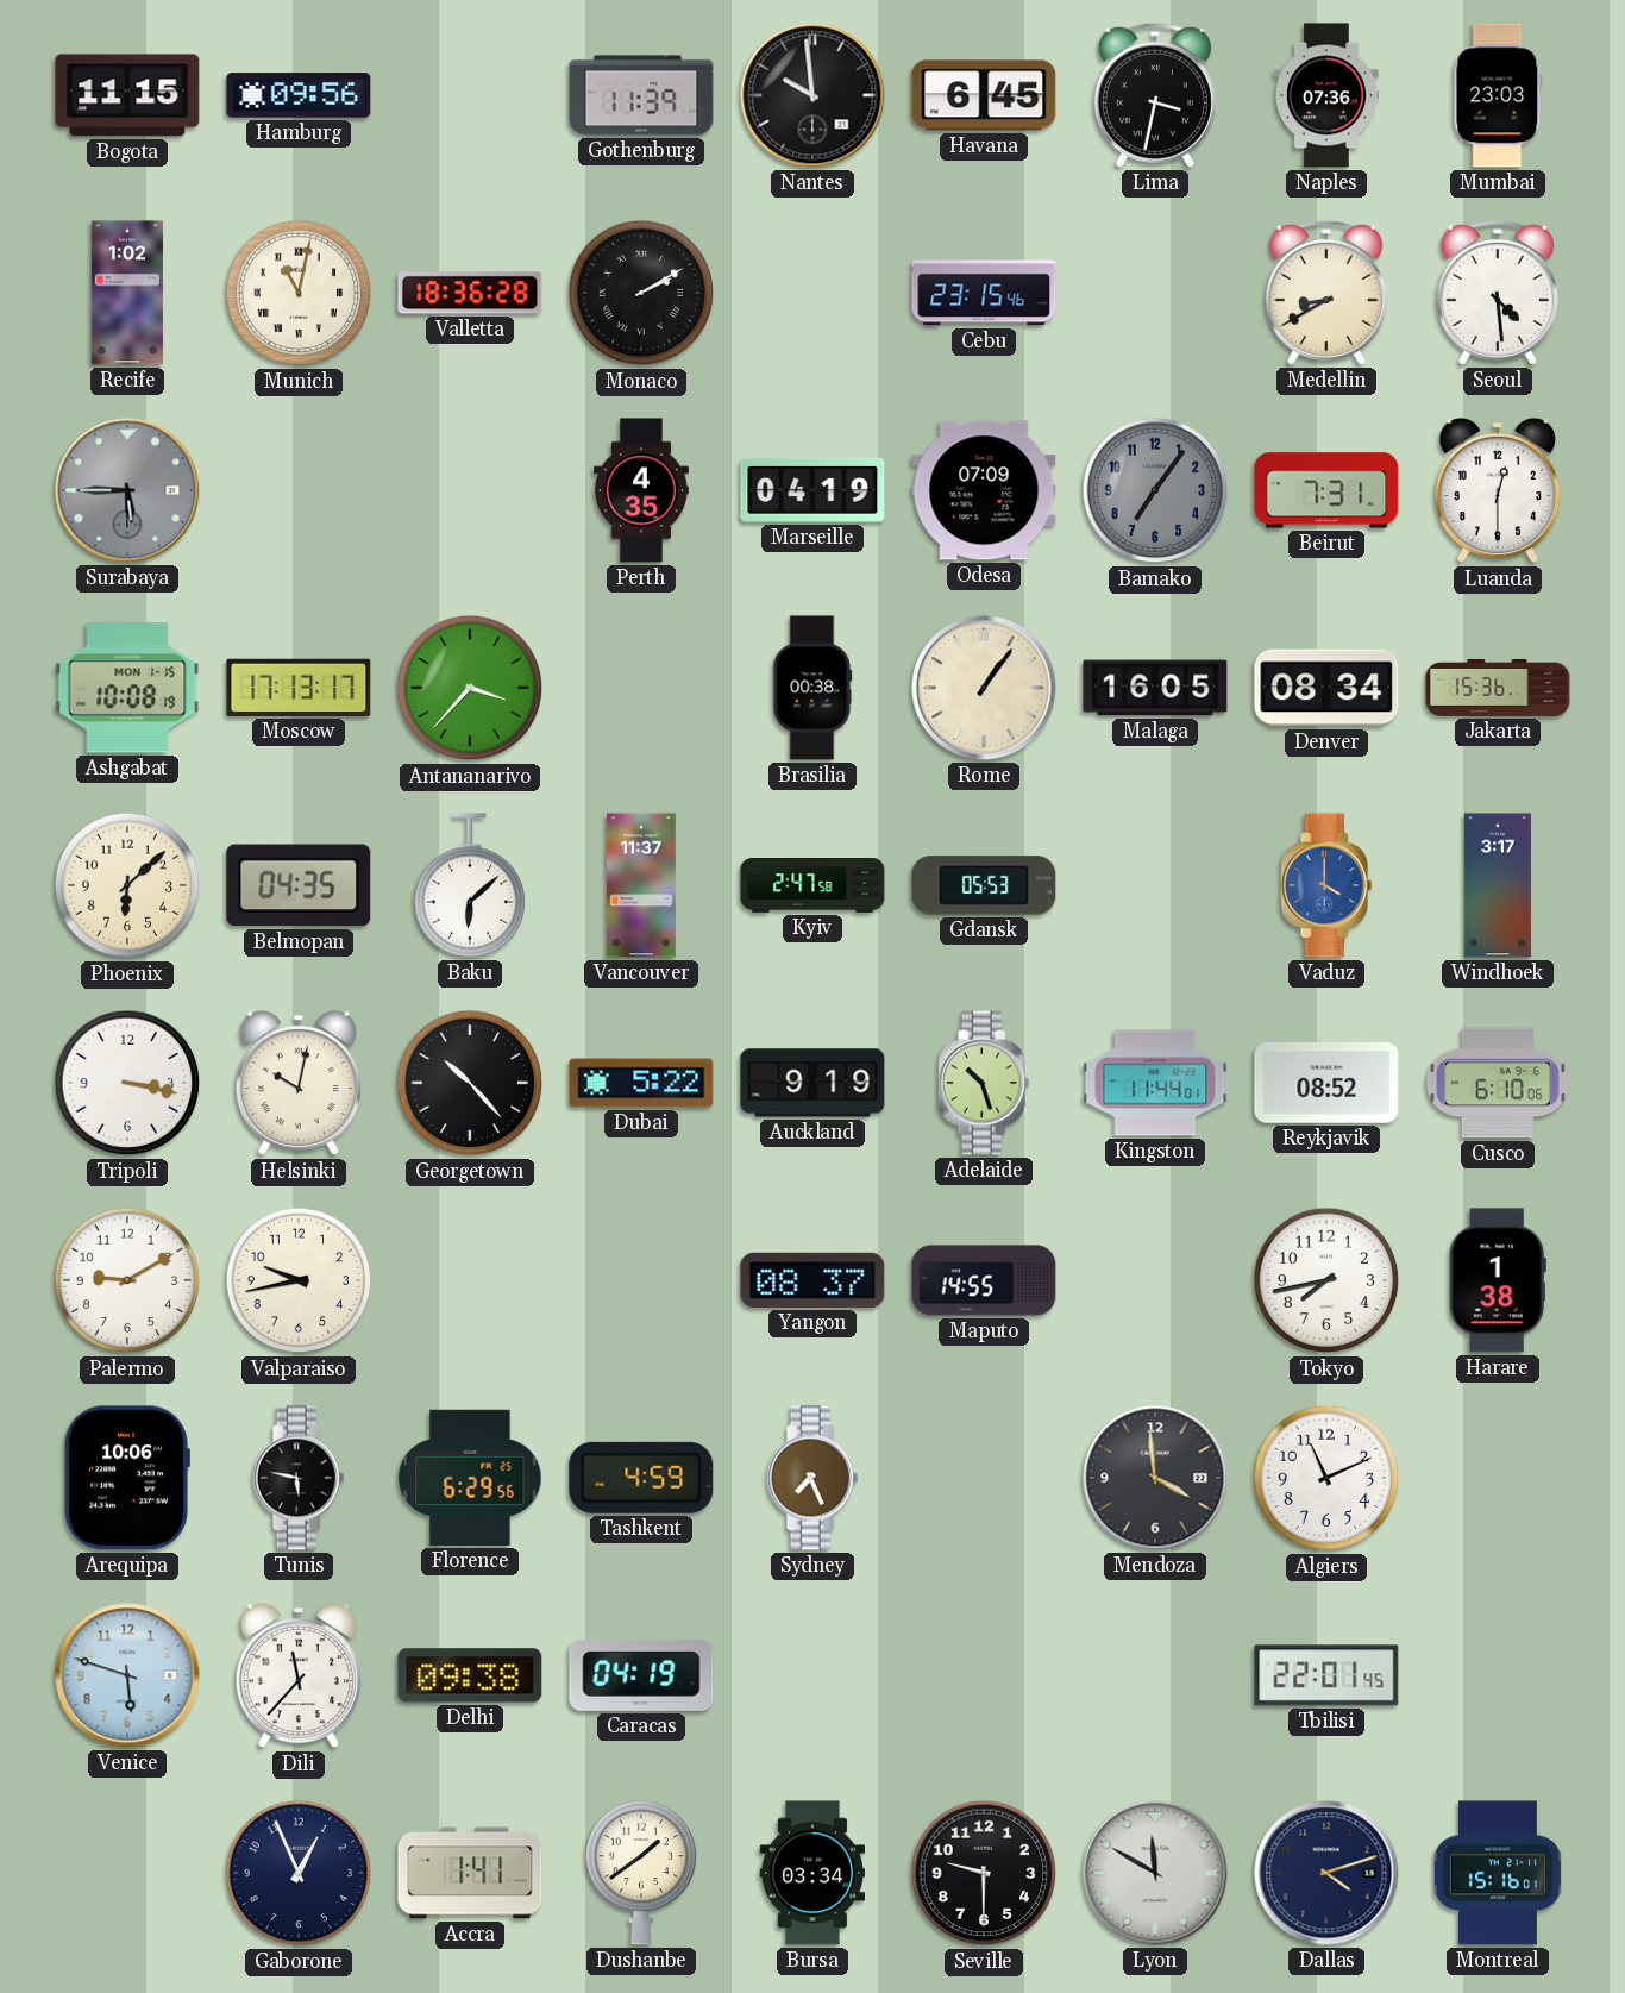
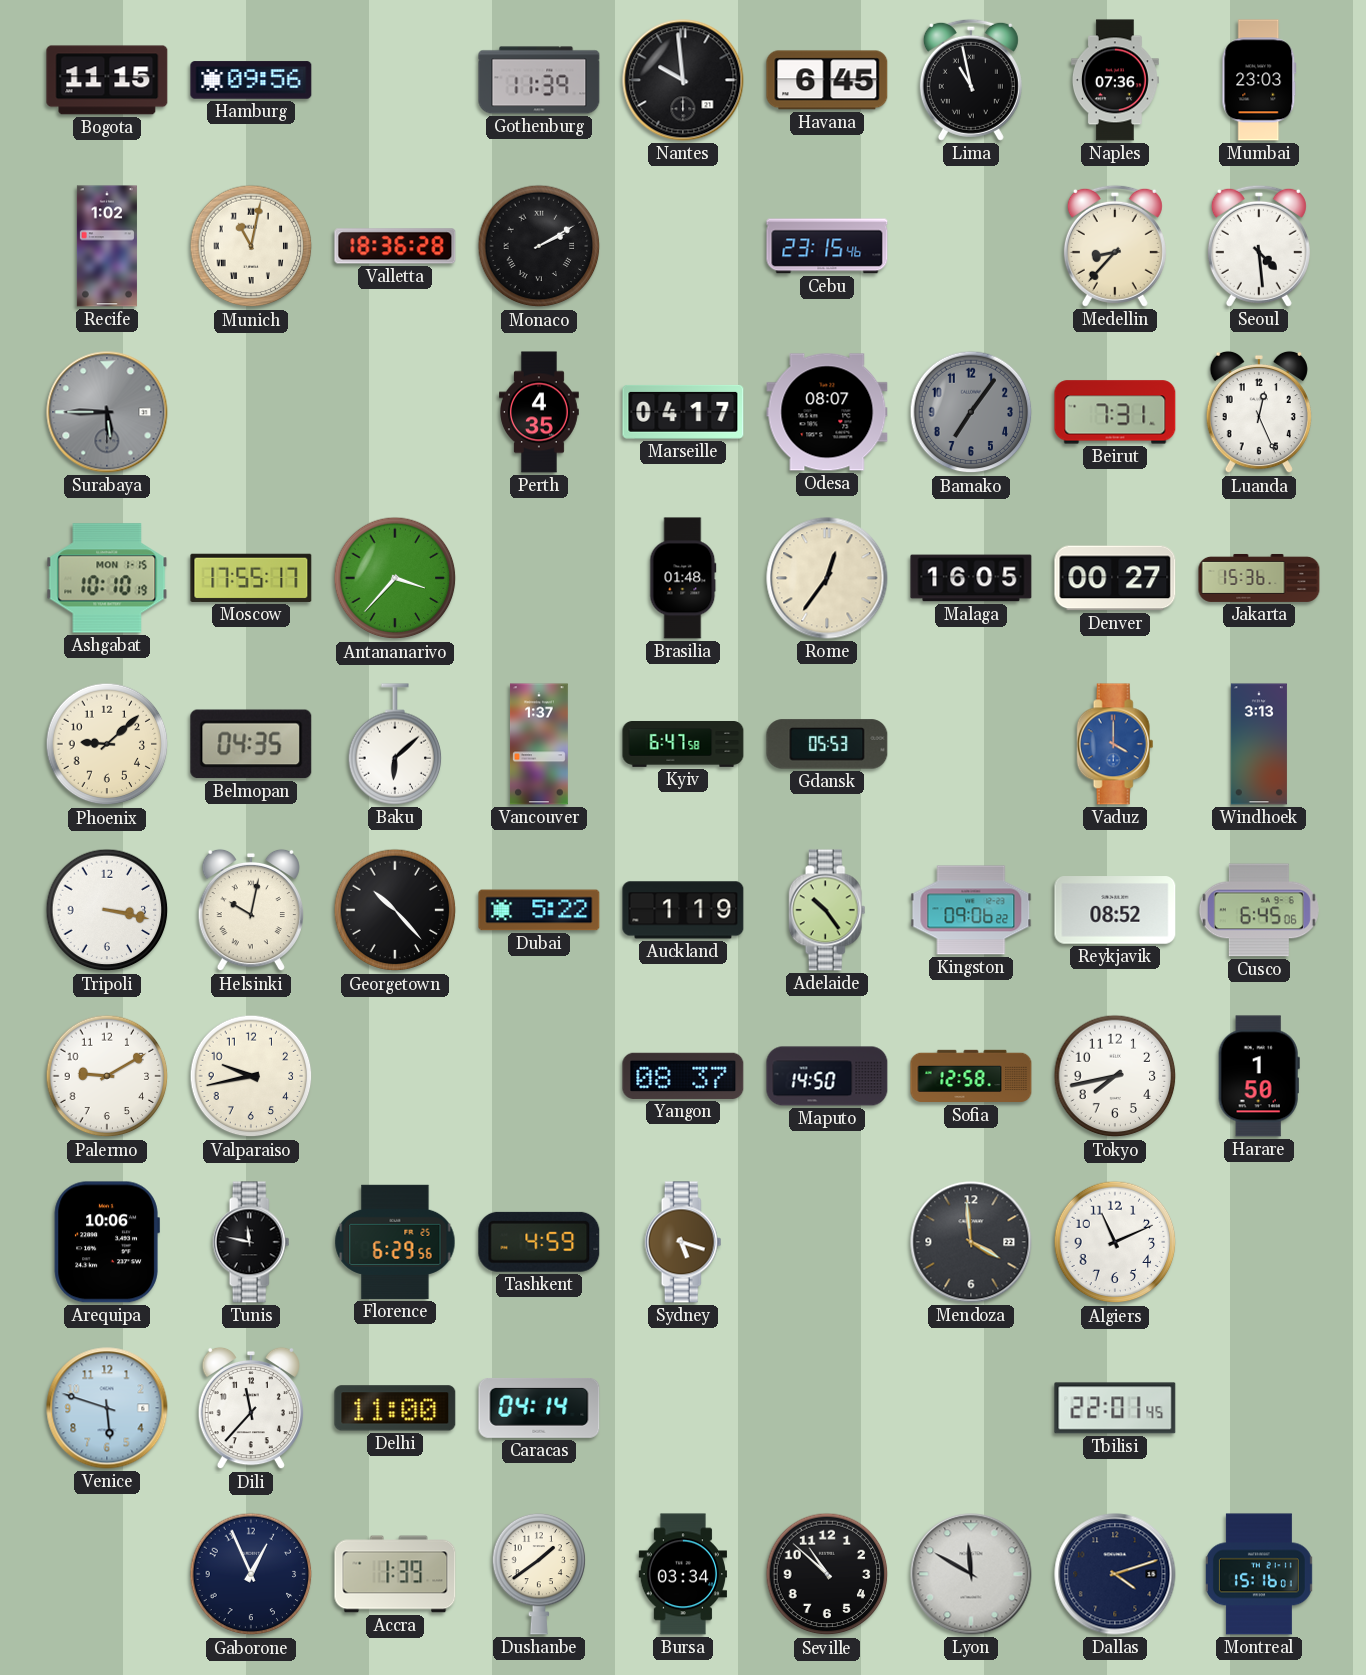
Lima: 3:32 -> 10:58 (971, 80)
Medellin: 8:40 -> 8:37 (1115, 246)
Marseille: 04:19 -> 04:17 (683, 412)
Odesa: 07:09 -> 08:07 (827, 412)
Luanda: 12:30 -> 12:26 (1259, 412)
Ashgabat: 10:08 -> 10:10 (107, 578)
Moscow: 17:13 -> 17:55 (251, 578)
Brasilia: 00:38 -> 01:48 (683, 578)
Rome: 1:06 -> 12:36 (827, 578)
Denver: 08:34 -> 00:27 (1115, 578)
Phoenix: 6:08 -> 9:08 (107, 744)
Vancouver: 11:37 -> 1:37 (539, 744)
Kyiv: 2:47 -> 6:47 (683, 745)
Windhoek: 3:17 -> 3:13 (1259, 744)
Auckland: 9:19 -> 1:19 (683, 910)
Adelaide: 10:27 -> 10:24 (827, 910)
Kingston: 11:44 -> 09:06 (971, 910)
Cusco: 6:10 -> 6:45 (1259, 910)
Maputo: 14:55 -> 14:50 (827, 1076)
Sofia: none -> 12:58 (971, 1076)
Harare: 1:38 -> 1:50 (1259, 1076)
Tunis: 5:47 -> 11:47 (251, 1242)
Sydney: 7:26 -> 5:18 (683, 1242)
Delhi: 09:38 -> 11:00 (395, 1408)
Caracas: 04:19 -> 04:14 (539, 1408)
Accra: 1:41 -> 1:39 (395, 1574)
Seville: 9:30 -> 10:52 (827, 1574)
